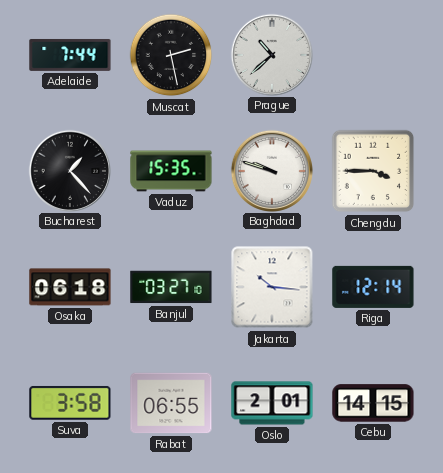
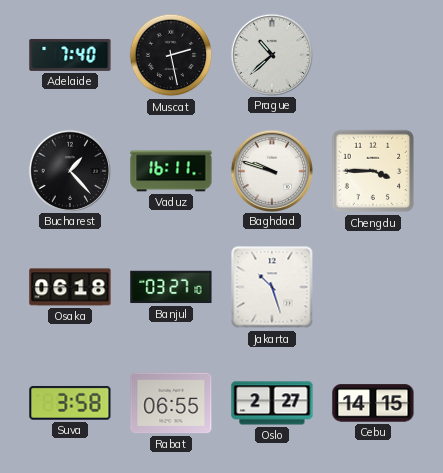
Adelaide: 7:44 -> 7:40 (70, 55)
Vaduz: 15:35 -> 16:11 (171, 171)
Jakarta: 10:16 -> 10:27 (272, 287)
Riga: 12:14 -> none (373, 287)
Oslo: 2:01 -> 2:27 (272, 403)
